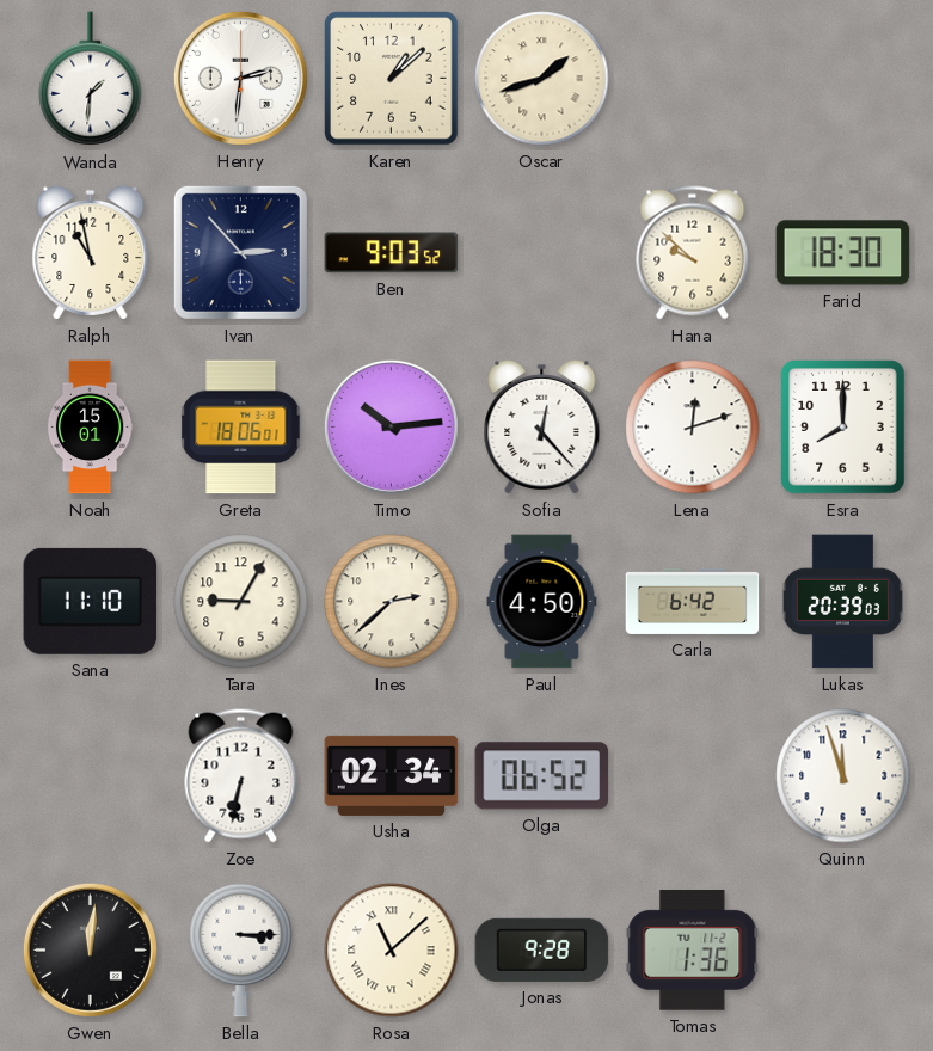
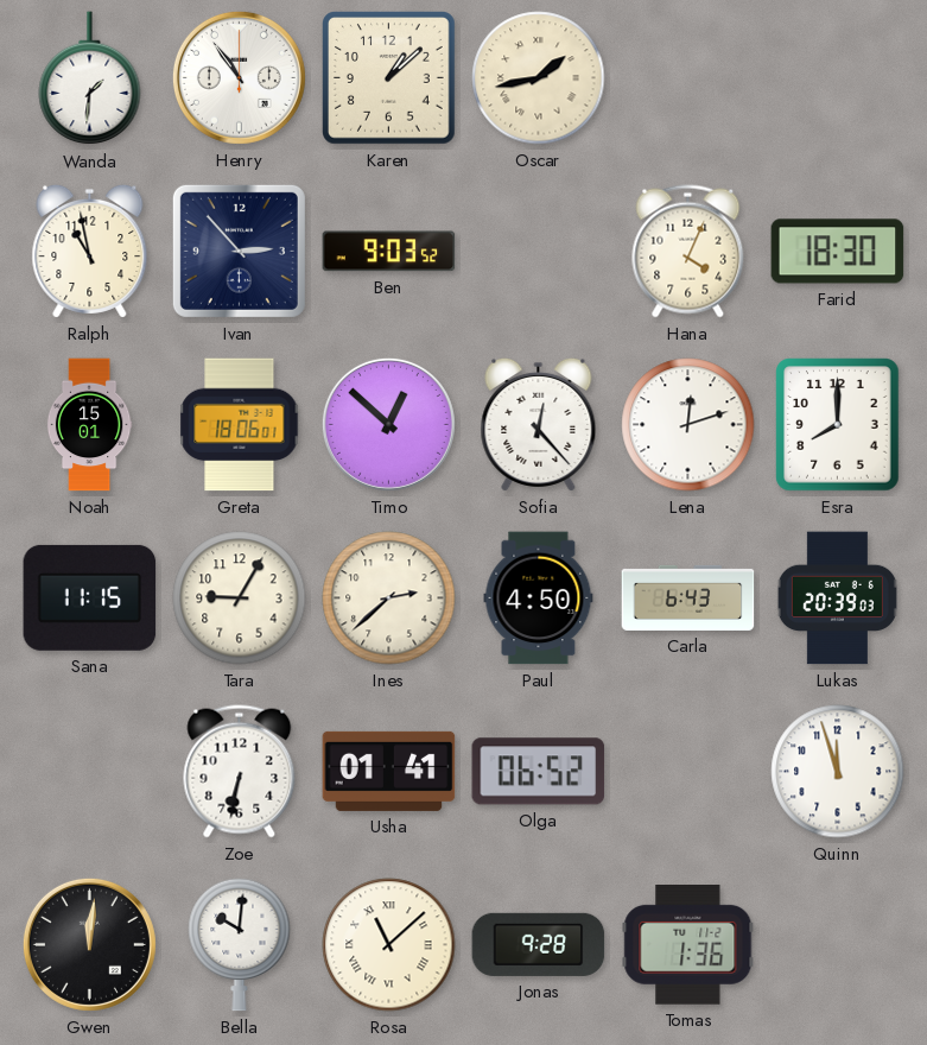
Henry: 2:31 -> 10:54 (239, 77)
Oscar: 1:42 -> 1:43 (539, 78)
Hana: 9:52 -> 4:04 (688, 252)
Timo: 10:14 -> 12:52 (388, 424)
Sana: 11:10 -> 11:15 (90, 597)
Carla: 6:42 -> 6:43 (688, 597)
Usha: 02:34 -> 01:41 (389, 771)
Bella: 3:15 -> 10:01 (240, 944)
